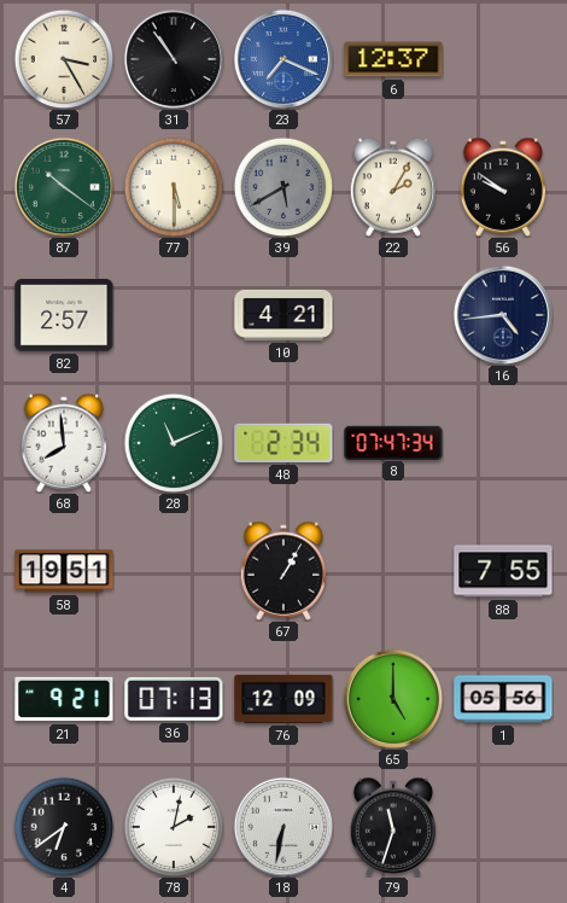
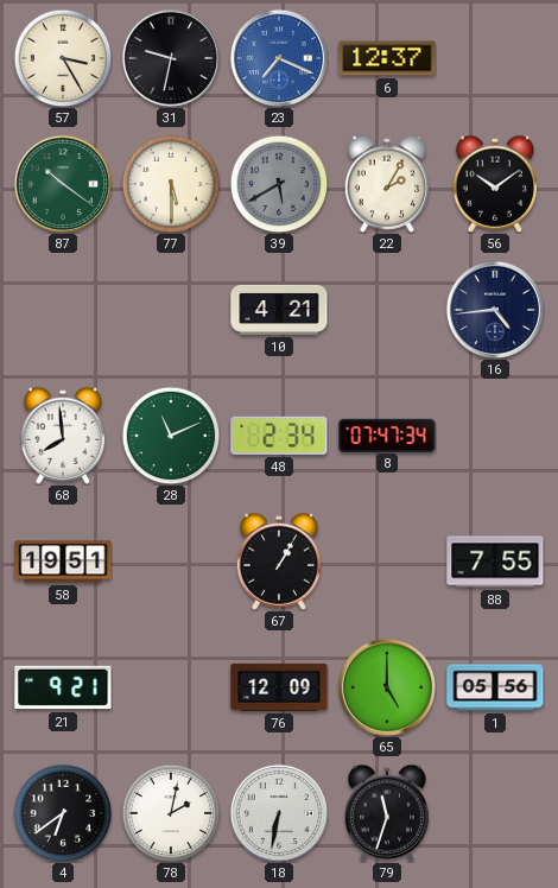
31: 10:54 -> 9:32 (171, 58)
56: 9:51 -> 10:09 (495, 184)
82: 2:57 -> none (64, 316)
36: 07:13 -> none (174, 699)
